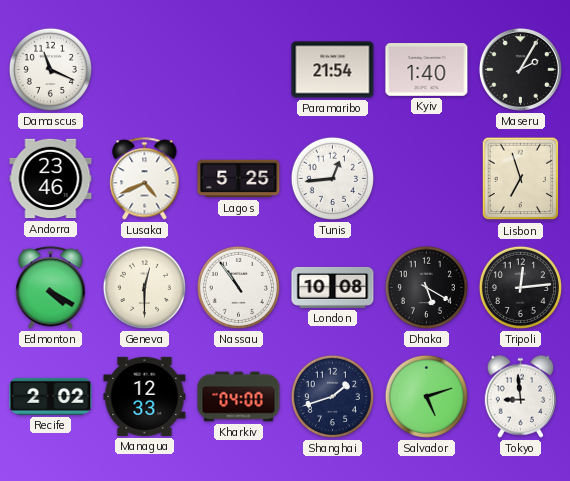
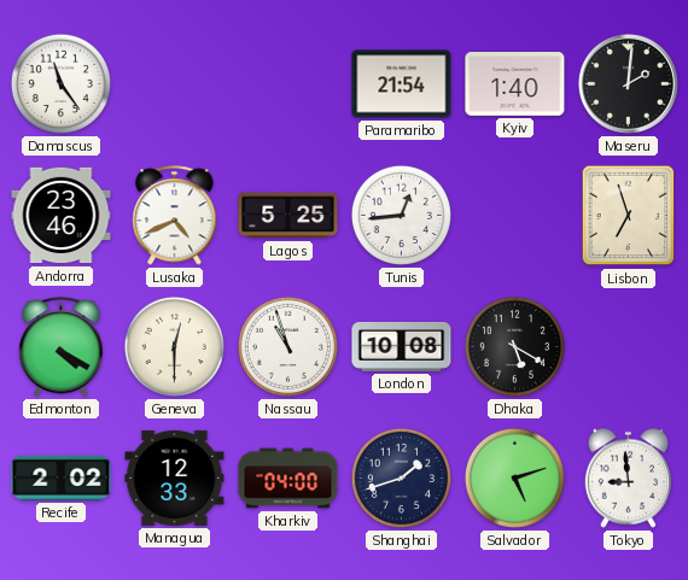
Damascus: 11:19 -> 11:24 (60, 83)
Maseru: 2:05 -> 2:01 (628, 83)
Nassau: 10:54 -> 10:57 (287, 346)
Tripoli: 12:14 -> none (520, 287)
